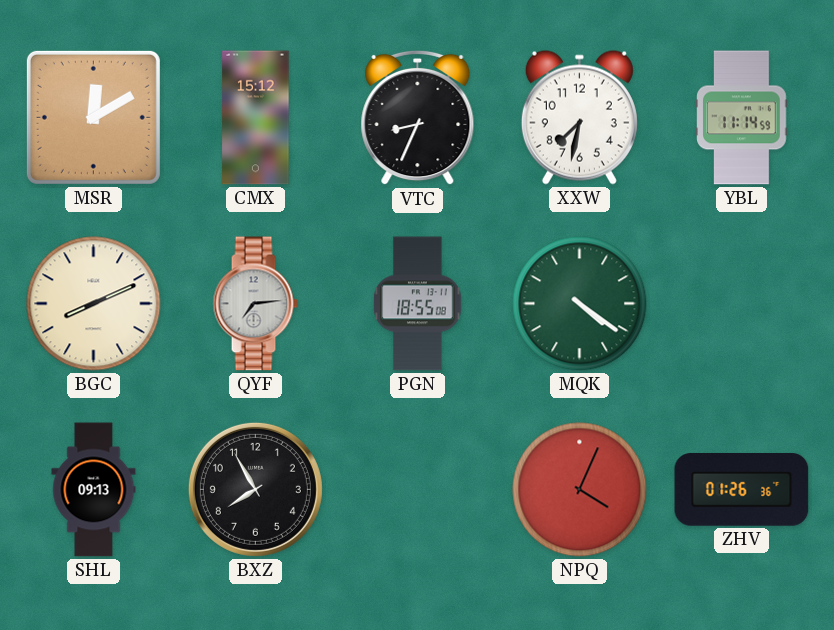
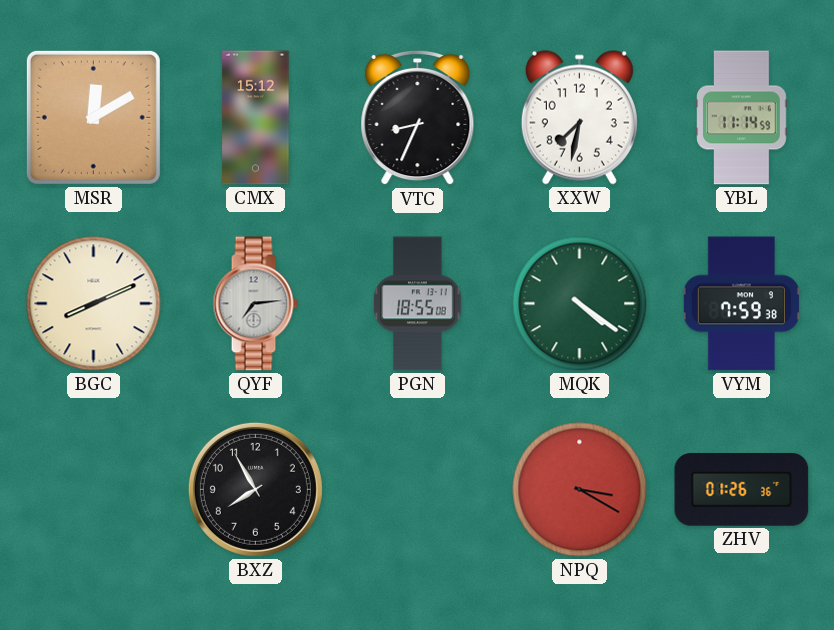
VYM: none -> 7:59 (741, 304)
SHL: 09:13 -> none (94, 490)
NPQ: 4:04 -> 3:20 (580, 490)
